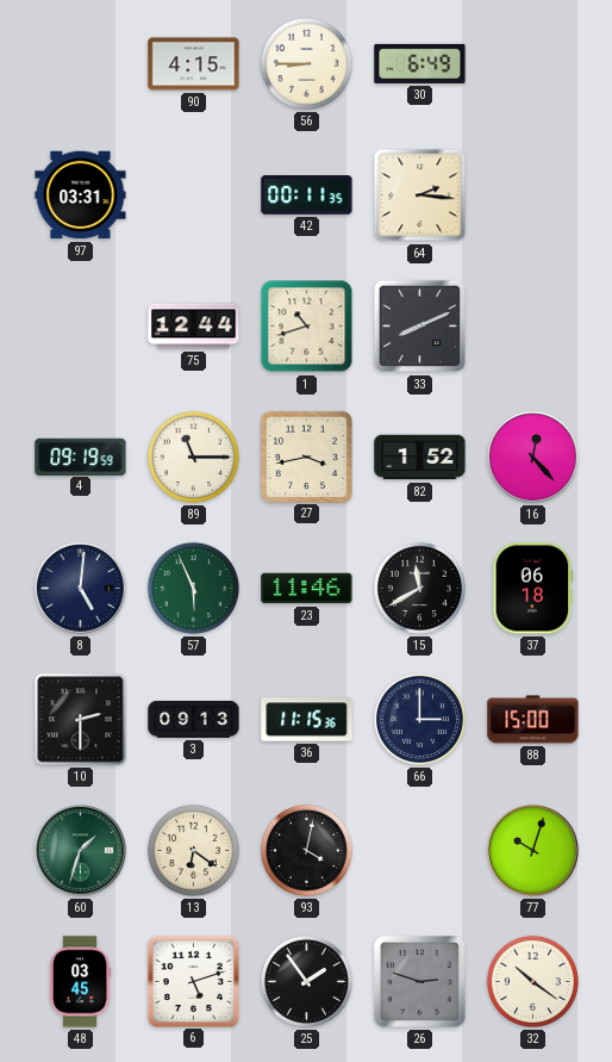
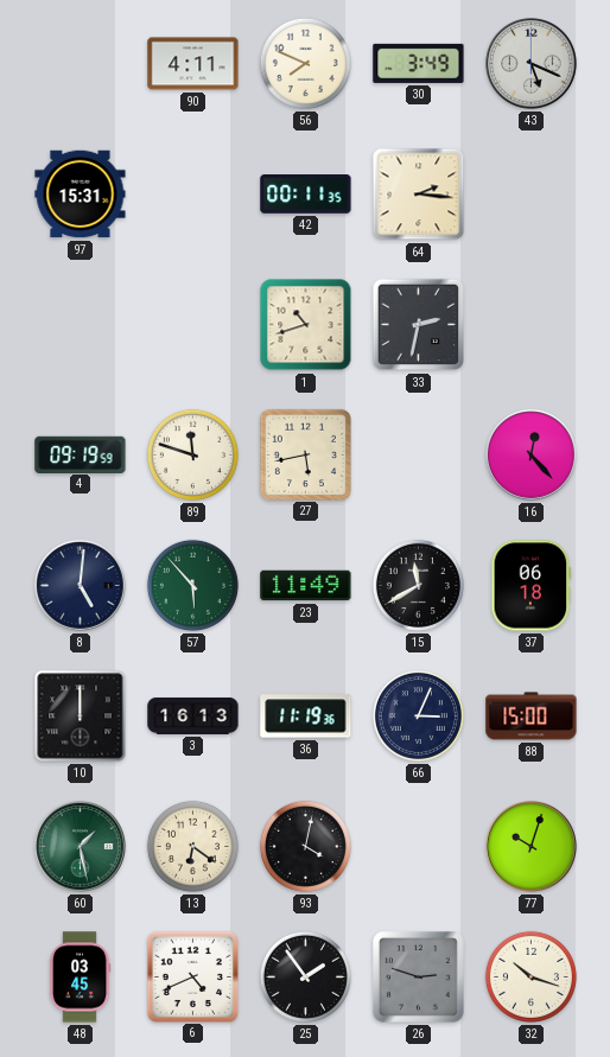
90: 4:15 -> 4:11 (193, 64)
56: 8:45 -> 7:49 (305, 63)
30: 6:49 -> 3:49 (419, 63)
43: none -> 5:19 (532, 64)
97: 03:31 -> 15:31 (81, 195)
75: 12:44 -> none (194, 327)
33: 8:11 -> 2:32 (419, 325)
89: 11:15 -> 11:48 (192, 454)
27: 3:43 -> 5:43 (305, 454)
82: 1:52 -> none (420, 458)
57: 5:56 -> 5:53 (192, 585)
23: 11:46 -> 11:49 (306, 586)
10: 2:30 -> 12:00 (81, 717)
3: 09:13 -> 16:13 (193, 715)
36: 11:15 -> 11:19 (306, 717)
66: 3:00 -> 3:04 (418, 715)
60: 1:33 -> 1:28 (81, 847)
6: 5:12 -> 4:41 (192, 976)
32: 10:21 -> 10:18 (530, 976)
